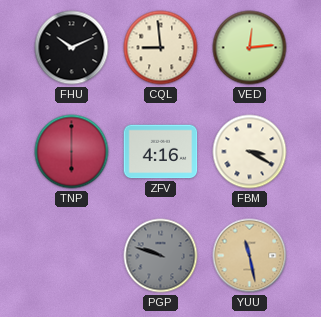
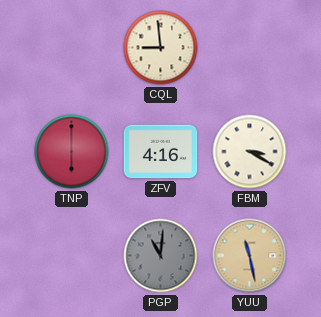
FHU: 10:11 -> none (72, 48)
VED: 12:14 -> none (250, 48)
PGP: 9:48 -> 11:01 (161, 256)
